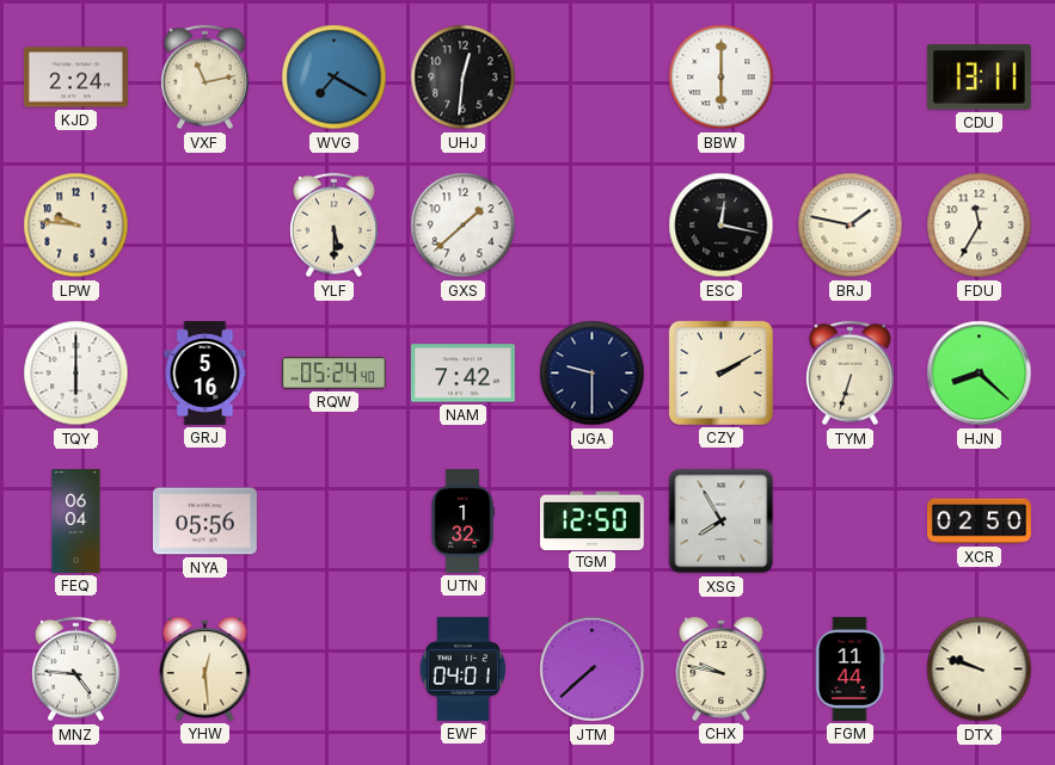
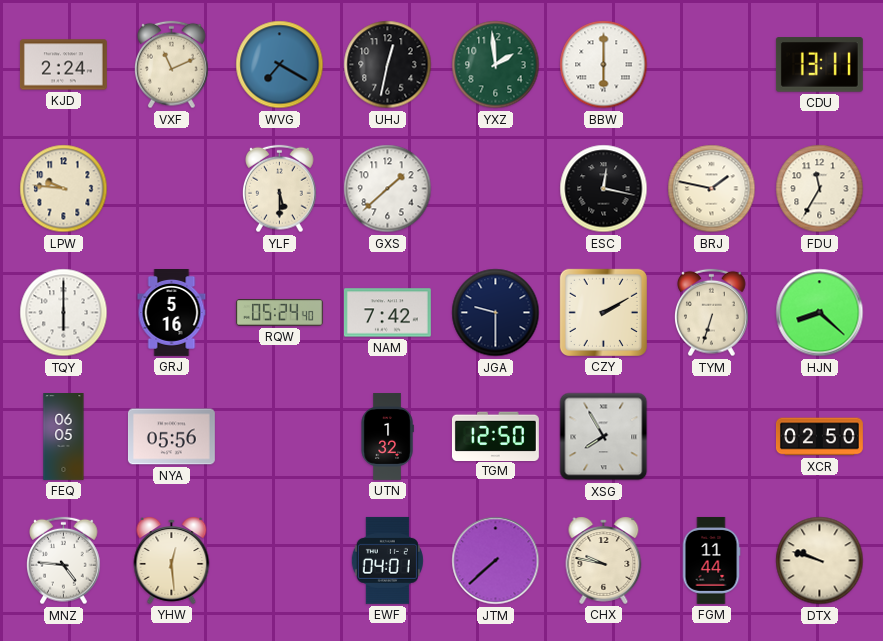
VXF: 11:13 -> 11:11 (172, 65)
UHJ: 12:31 -> 12:32 (388, 65)
YXZ: none -> 1:59 (496, 65)
FEQ: 06:04 -> 06:05 (64, 437)
